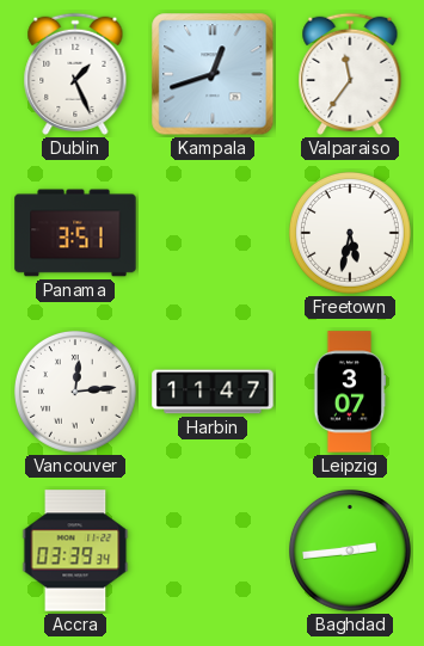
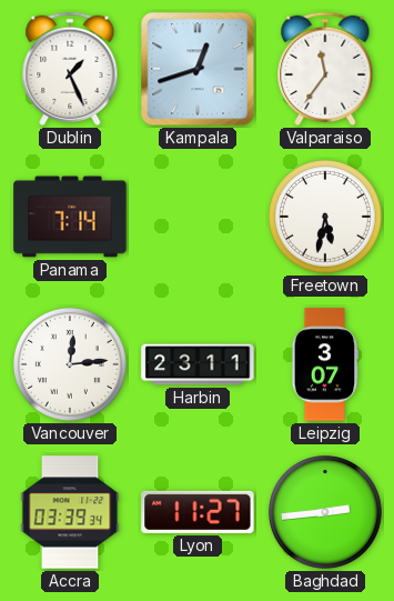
Panama: 3:51 -> 7:14 (70, 217)
Harbin: 11:47 -> 23:11 (198, 364)
Lyon: none -> 11:27 (198, 512)
